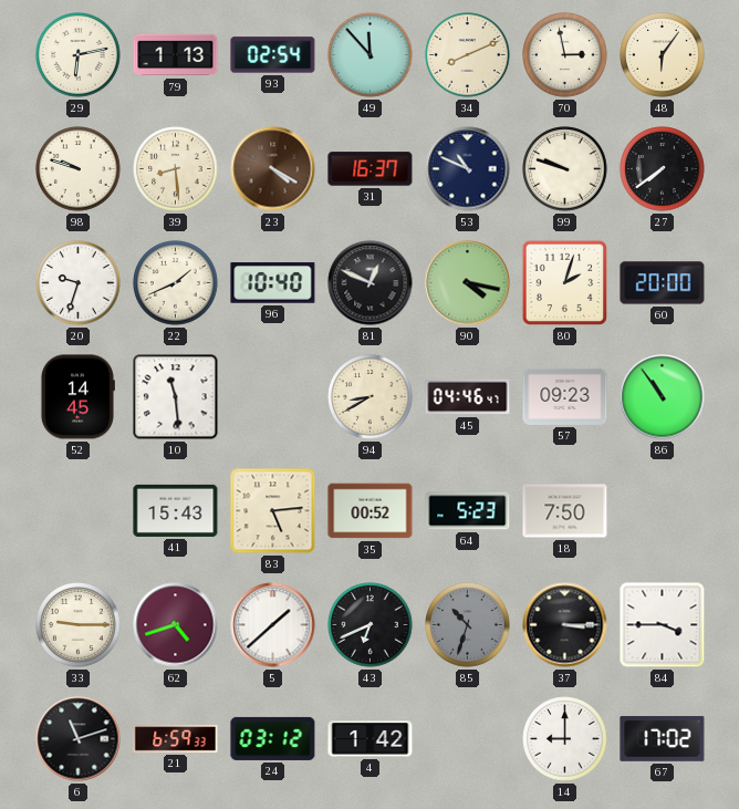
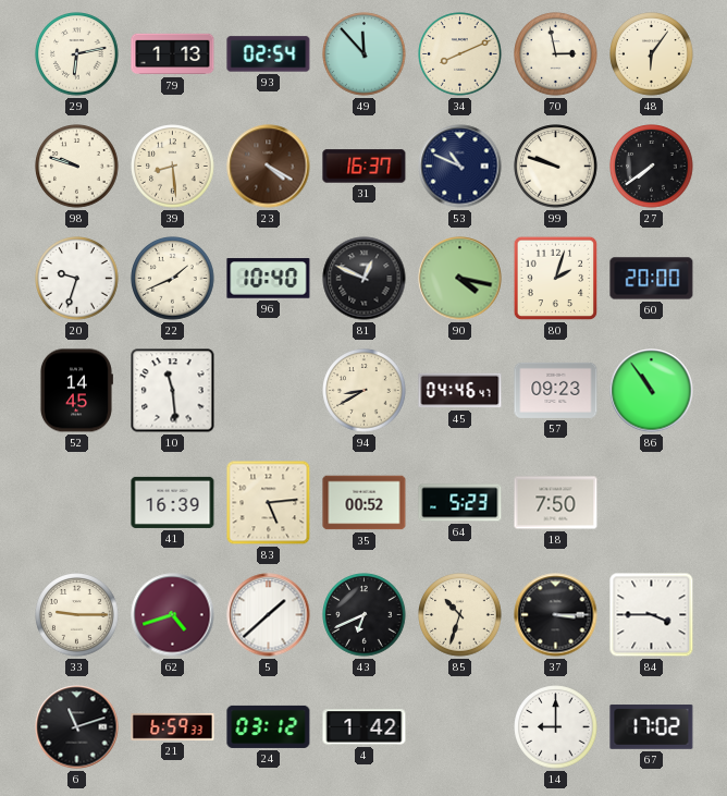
41: 15:43 -> 16:39 (173, 502)
85 dial: grey -> cream (460, 615)
